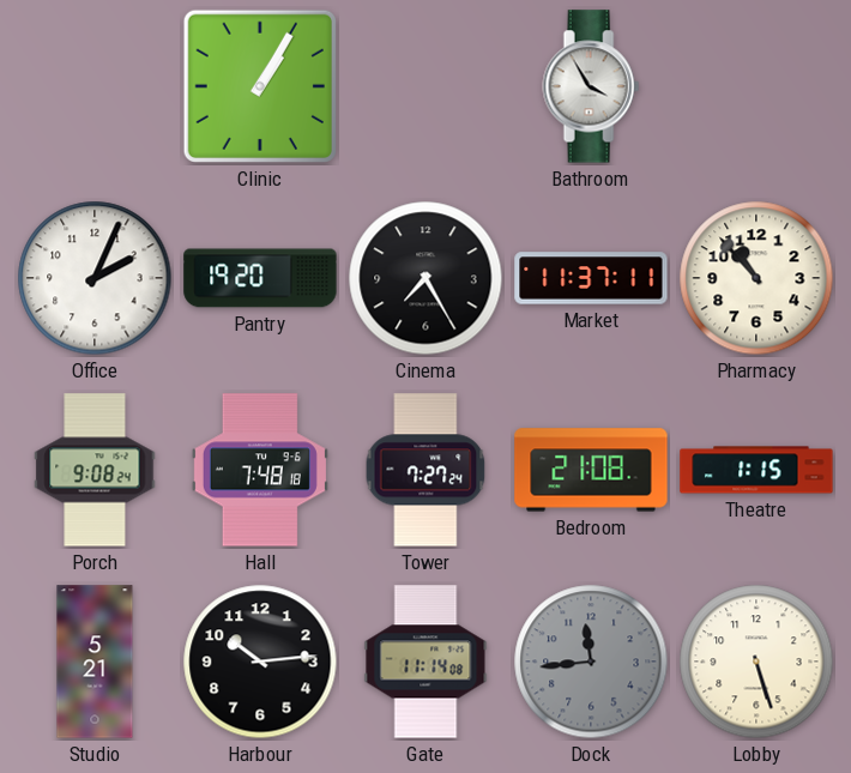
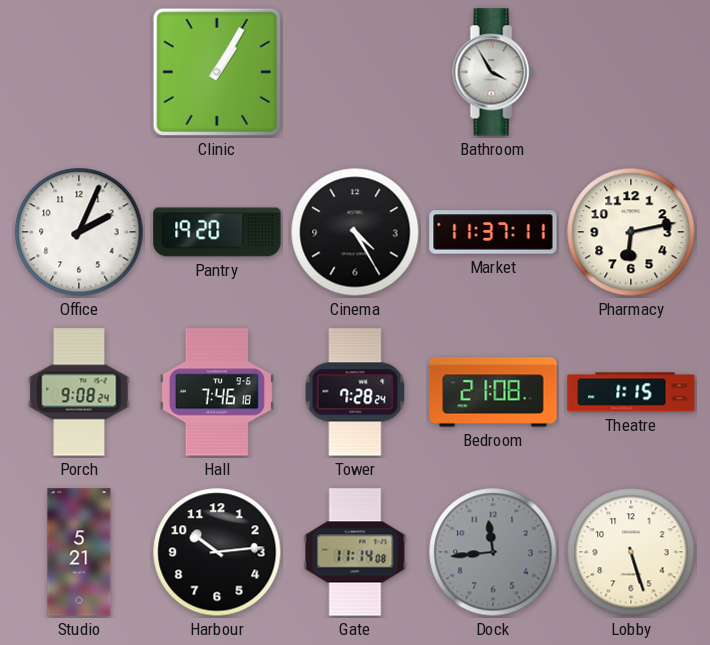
Cinema: 7:25 -> 4:25 (355, 232)
Pharmacy: 10:53 -> 6:13 (631, 232)
Hall: 7:48 -> 7:46 (217, 392)
Tower: 7:27 -> 7:28 (355, 392)
